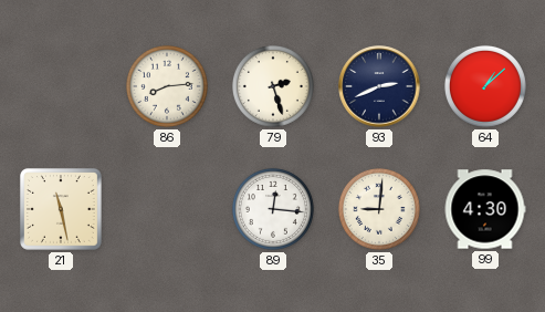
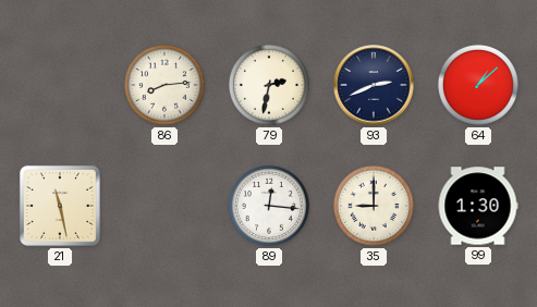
79: 2:27 -> 2:32 (269, 85)
35: 9:01 -> 9:00 (374, 206)
99: 4:30 -> 1:30 (478, 206)
